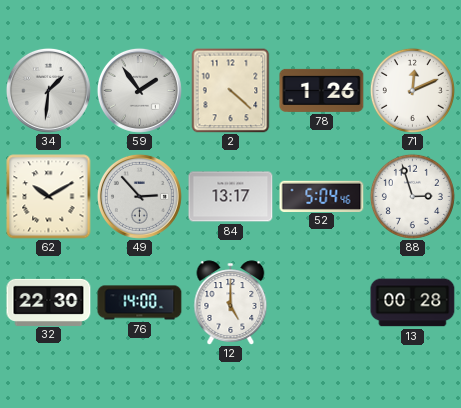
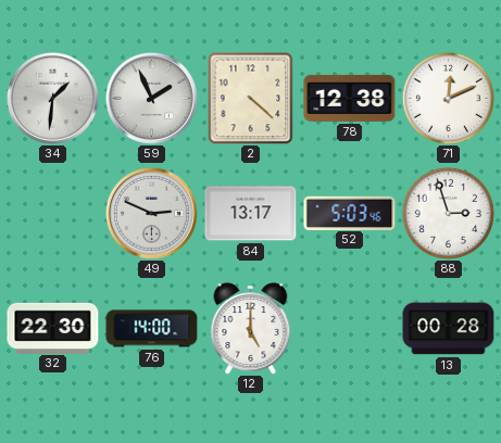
59: 1:54 -> 1:56 (151, 98)
78: 1:26 -> 12:38 (350, 98)
62: 10:10 -> none (49, 197)
49: 2:53 -> 2:49 (151, 213)
52: 5:04 -> 5:03 (350, 213)
